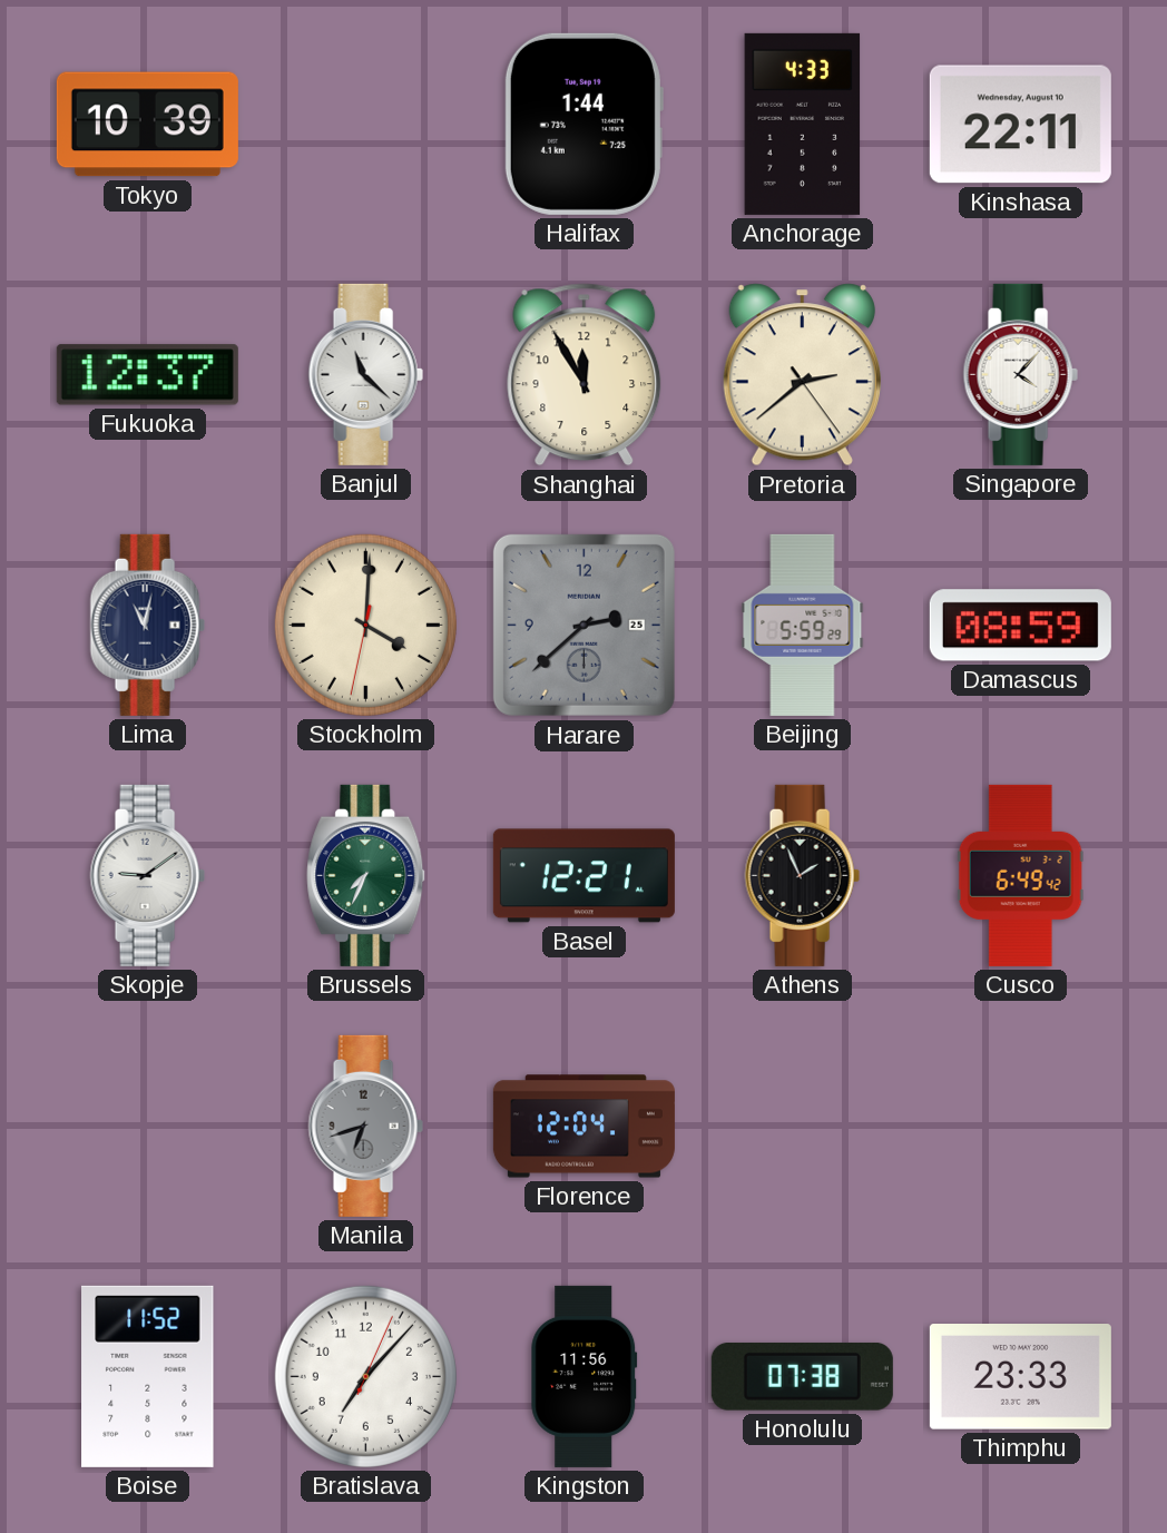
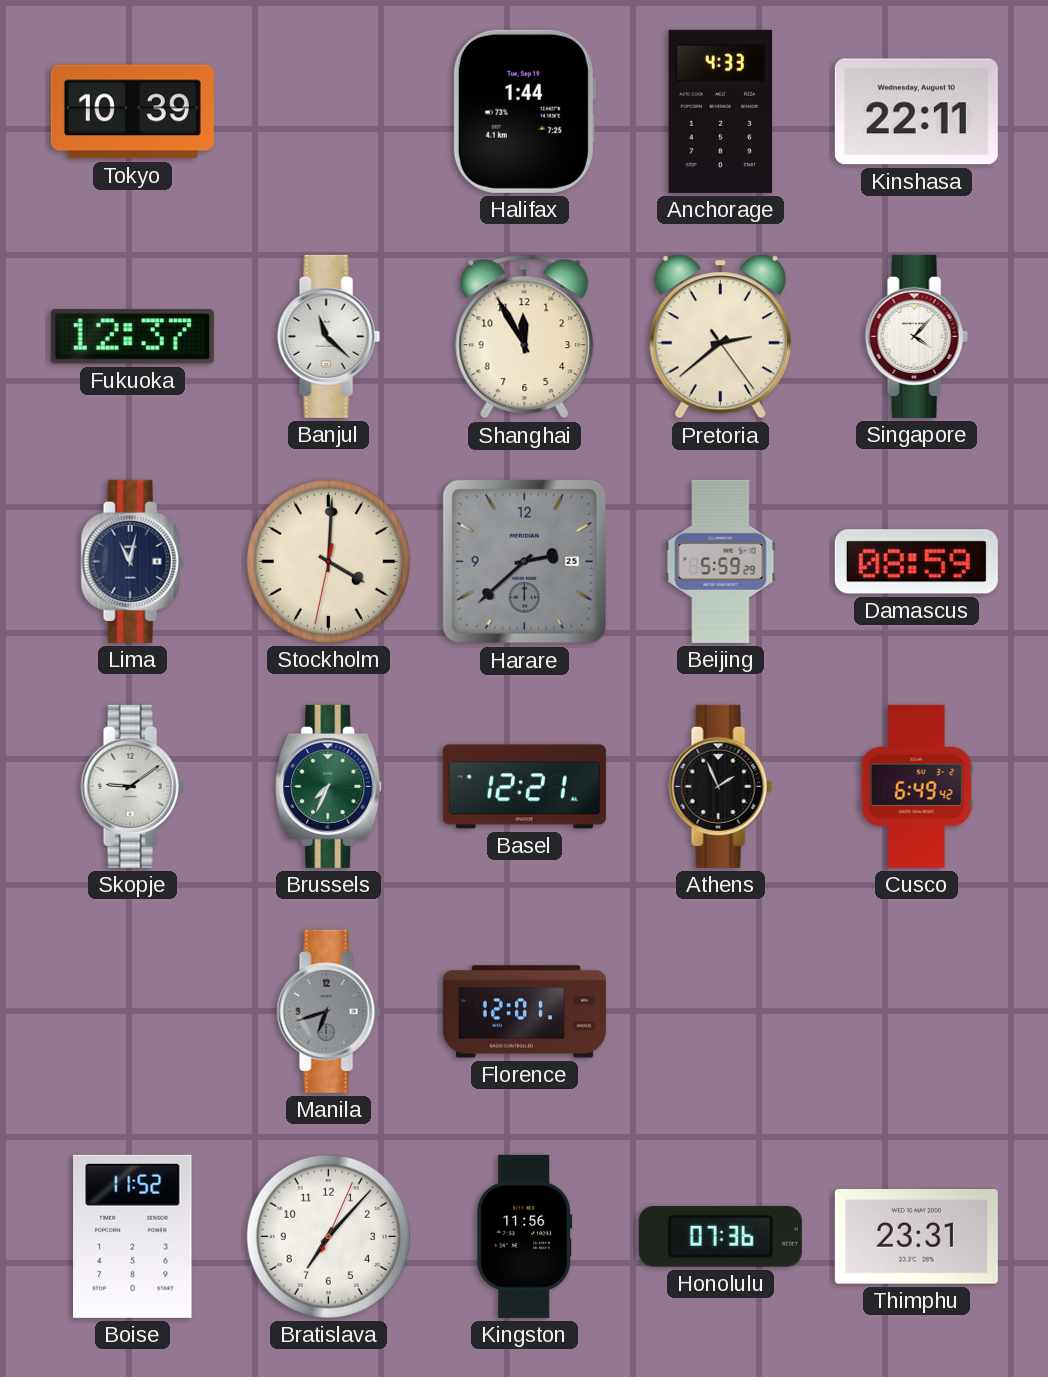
Florence: 12:04 -> 12:01 (524, 1012)
Honolulu: 07:38 -> 07:36 (720, 1236)
Thimphu: 23:33 -> 23:31 (916, 1237)
